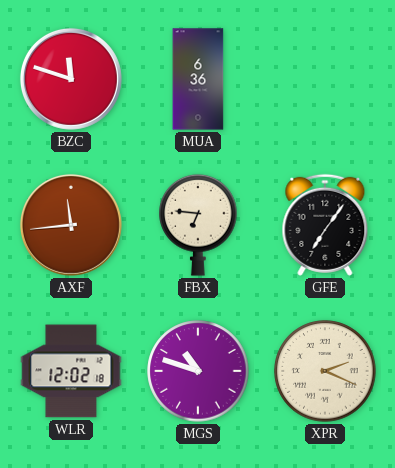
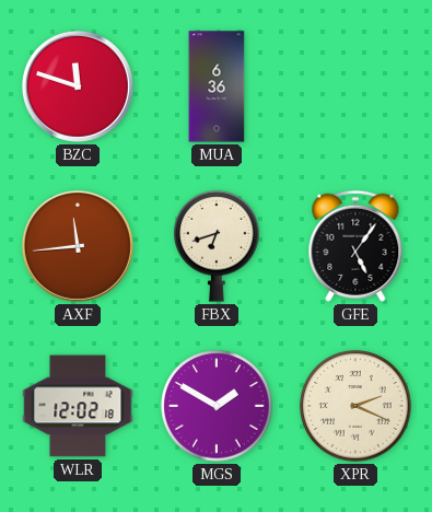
FBX: 6:46 -> 6:42 (217, 246)
GFE: 7:06 -> 5:06 (355, 246)
MGS: 10:48 -> 1:50 (217, 406)
